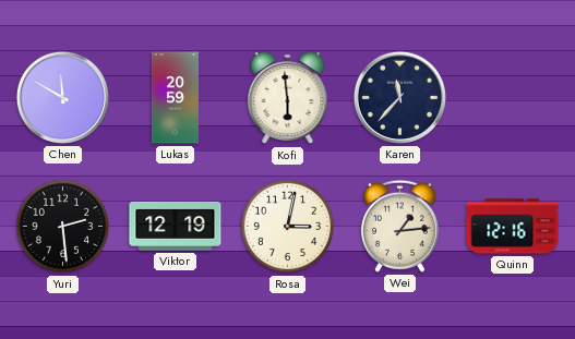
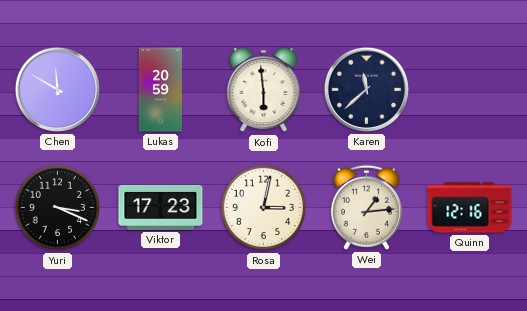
Karen: 11:37 -> 11:38 (366, 89)
Yuri: 2:29 -> 3:19 (58, 208)
Viktor: 12:19 -> 17:23 (161, 207)
